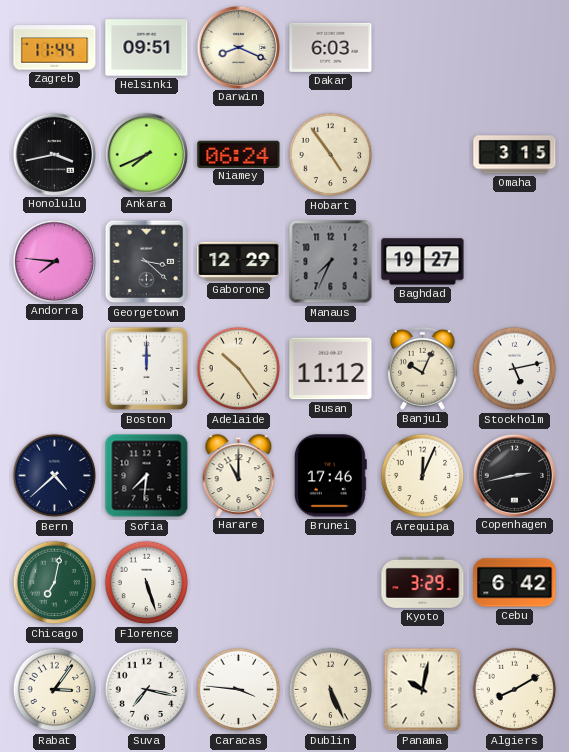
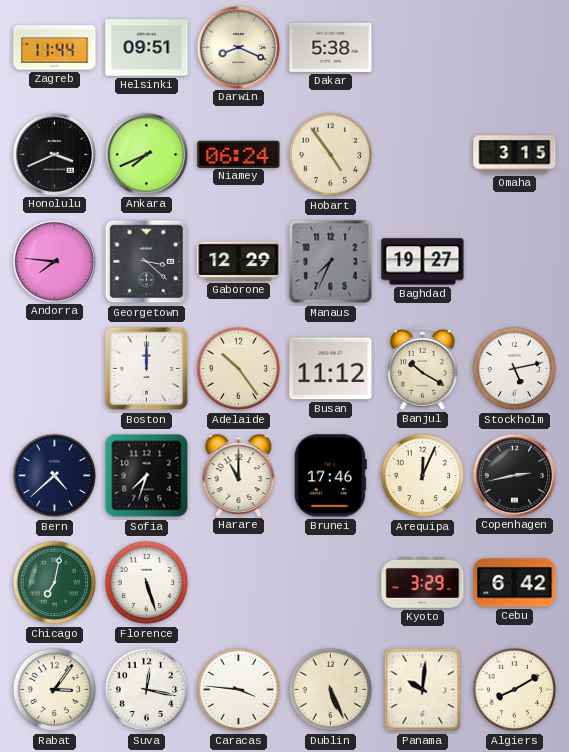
Dakar: 6:03 -> 5:38 (331, 47)
Honolulu: 3:43 -> 3:41 (54, 154)
Banjul: 10:04 -> 10:20 (423, 368)
Sofia: 7:31 -> 7:33 (147, 476)
Suva: 7:17 -> 12:17 (147, 690)
Panama: 10:02 -> 10:01 (423, 690)
